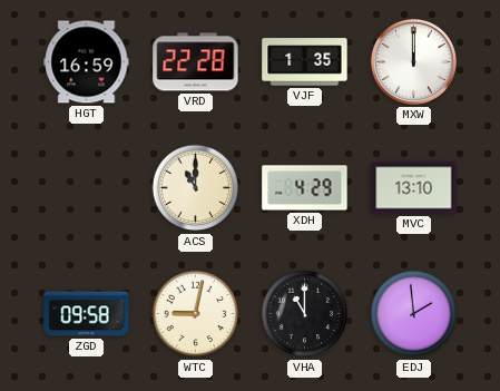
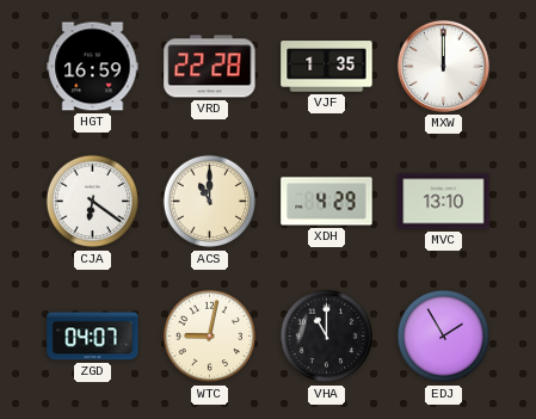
CJA: none -> 6:21 (93, 202)
ZGD: 09:58 -> 04:07 (93, 337)
EDJ: 1:59 -> 1:55 (444, 337)
